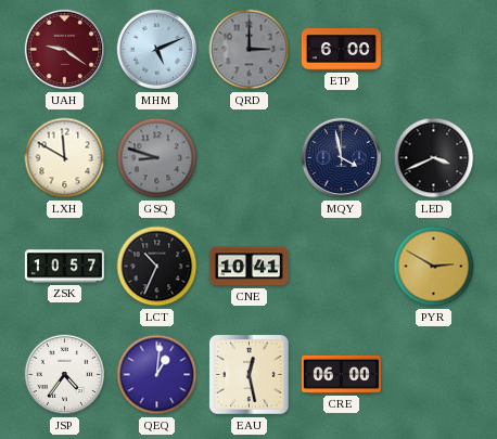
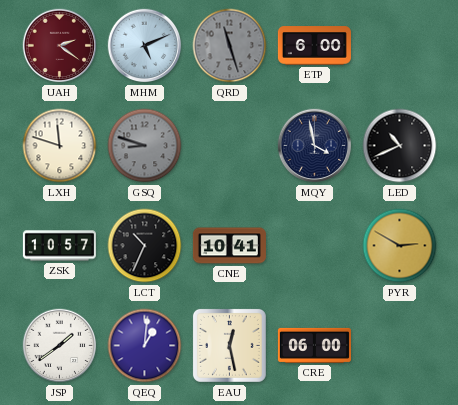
UAH: 9:21 -> 2:21 (60, 46)
QRD: 3:00 -> 11:27 (230, 46)
LXH: 11:50 -> 11:48 (60, 146)
LED: 3:41 -> 10:41 (400, 146)
JSP: 4:36 -> 1:39 (60, 346)
